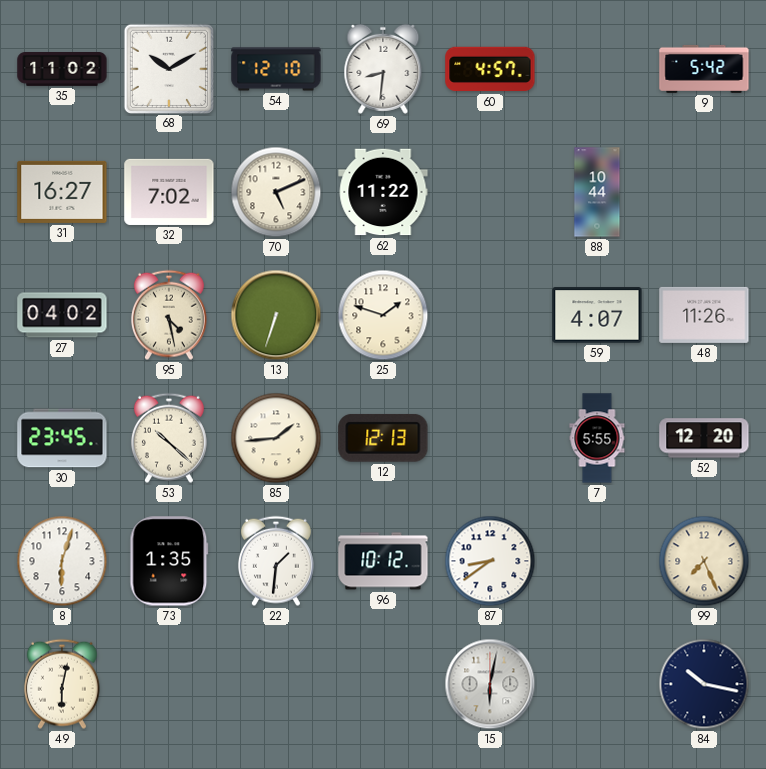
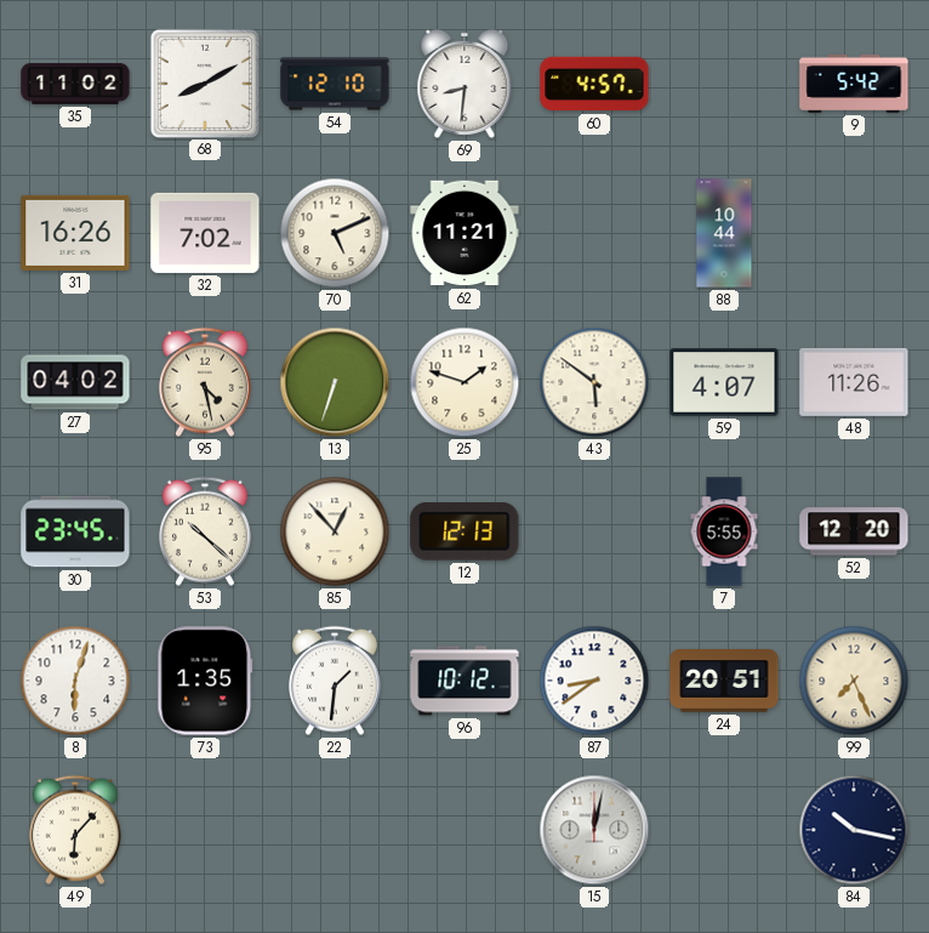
68: 10:10 -> 8:10 (204, 83)
31: 16:27 -> 16:26 (75, 233)
62: 11:22 -> 11:21 (464, 233)
43: none -> 5:51 (594, 382)
85: 1:44 -> 12:53 (335, 531)
24: none -> 20:51 (724, 682)
49: 6:02 -> 6:07 (75, 830)
15: 6:02 -> 12:02 (594, 830)
